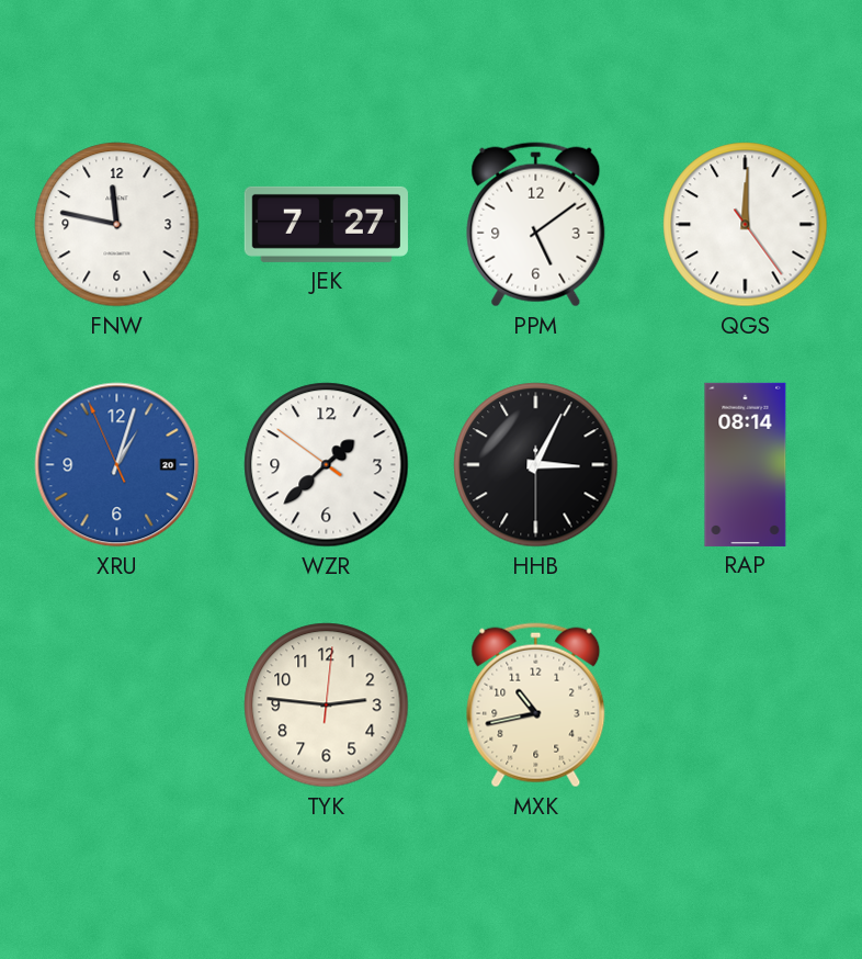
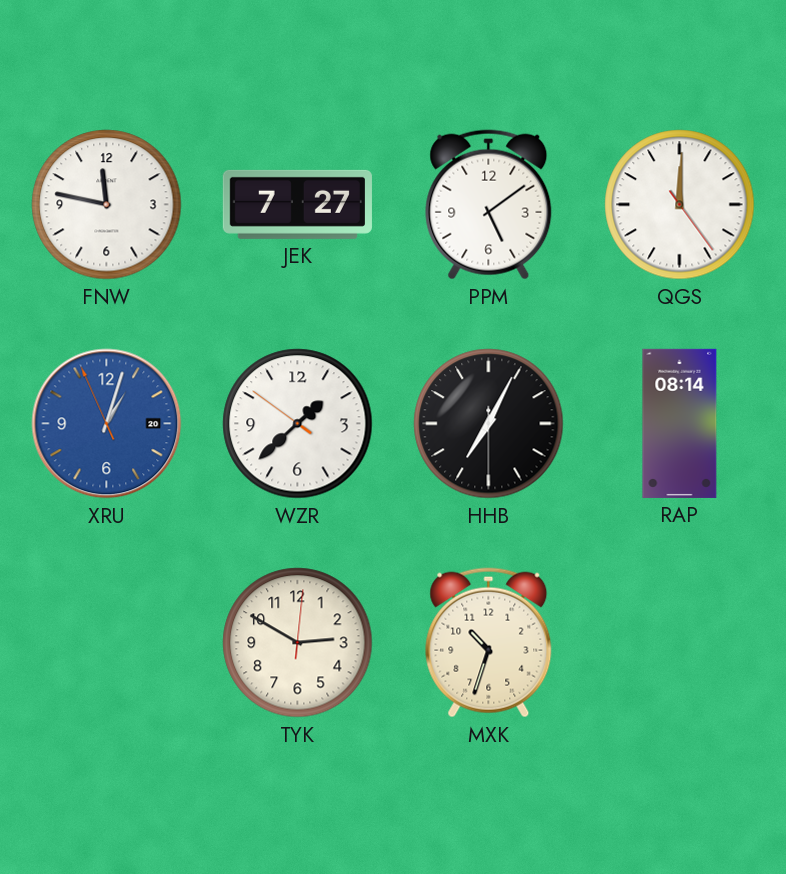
HHB: 3:04 -> 7:04 (489, 424)
TYK: 2:46 -> 2:50 (298, 643)
MXK: 10:43 -> 10:33 (489, 643)
